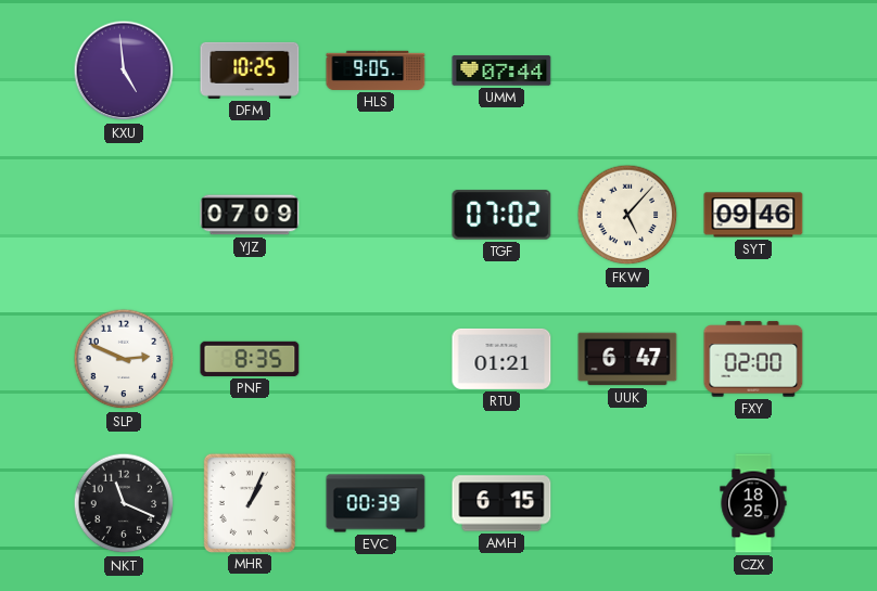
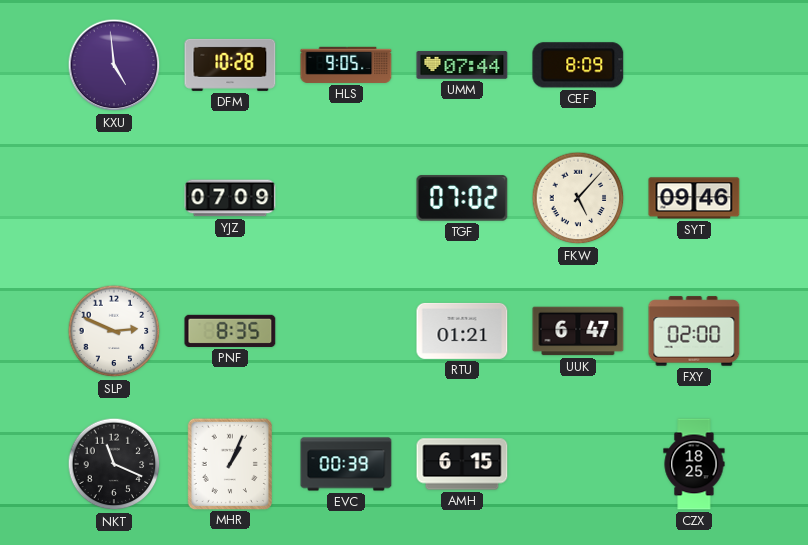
DFM: 10:25 -> 10:28 (230, 65)
CEF: none -> 8:09 (578, 65)
